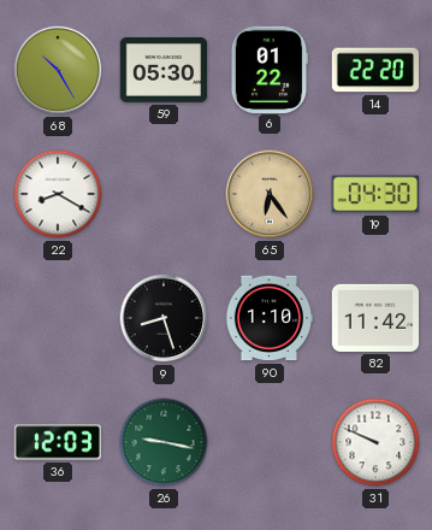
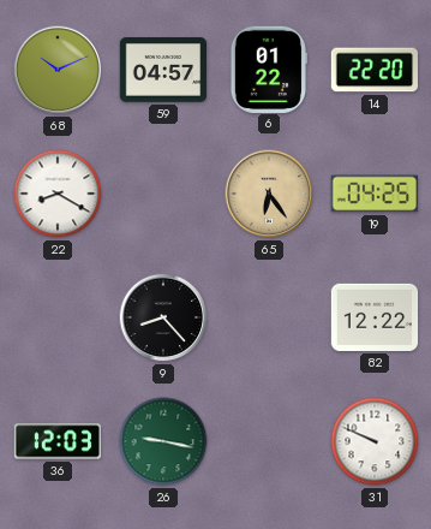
68: 10:25 -> 10:11 (58, 70)
59: 05:30 -> 04:57 (163, 71)
19: 04:30 -> 04:25 (373, 194)
9: 8:27 -> 8:23 (163, 317)
90: 1:10 -> none (270, 318)
82: 11:42 -> 12:22 (375, 317)
